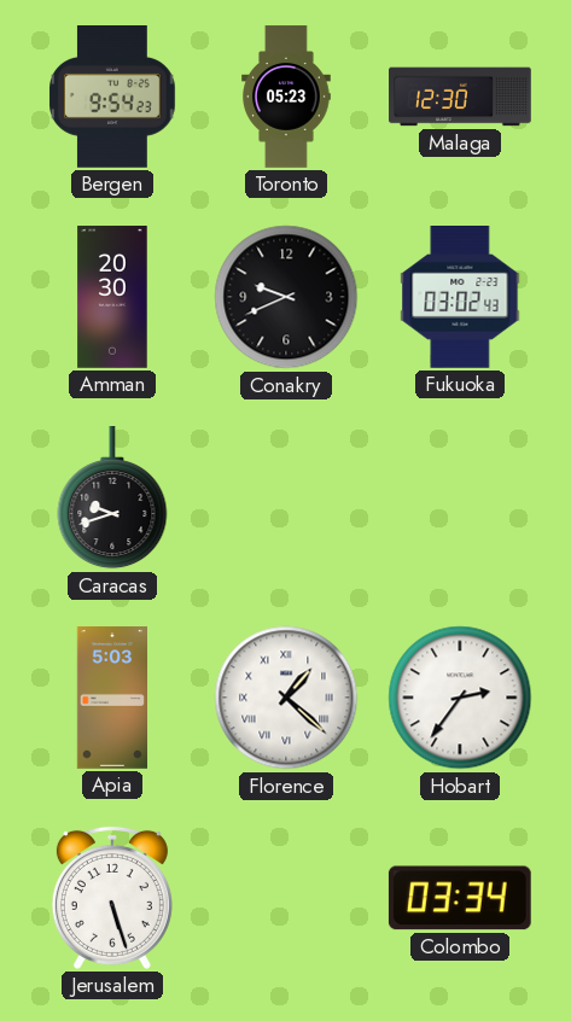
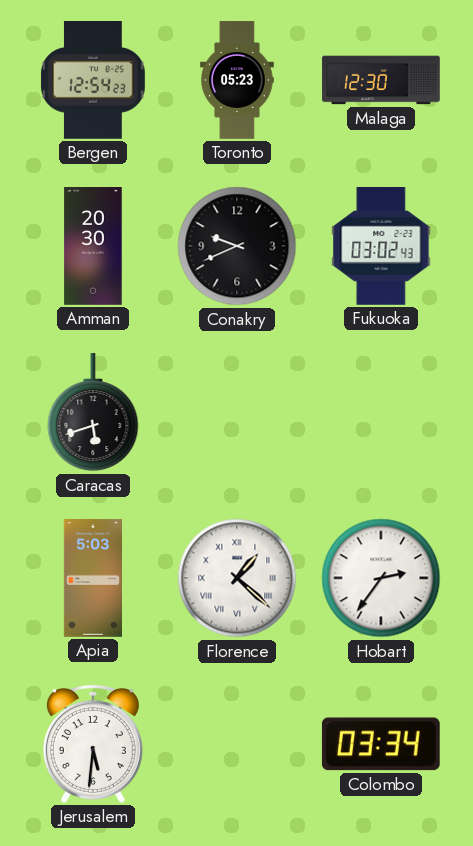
Bergen: 9:54 -> 12:54 (93, 81)
Caracas: 9:42 -> 5:42 (93, 413)
Jerusalem: 5:27 -> 5:31 (93, 744)
